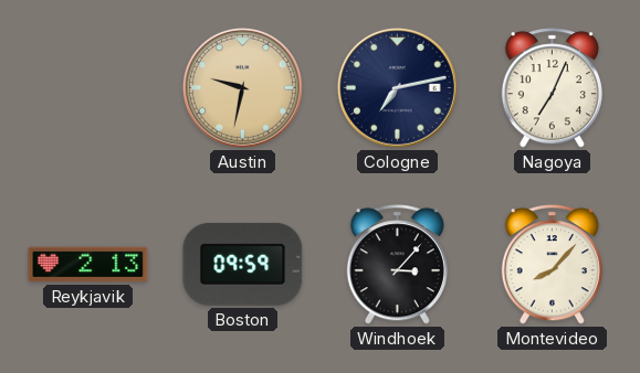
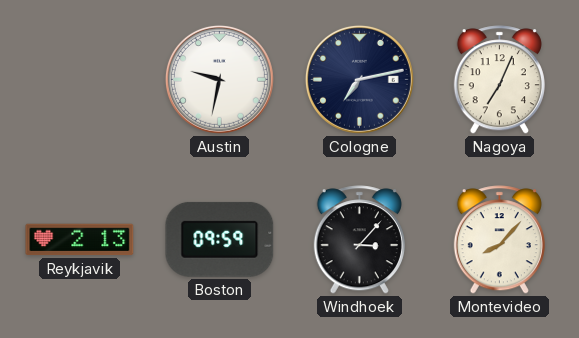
Austin dial: champagne -> white (219, 79)
